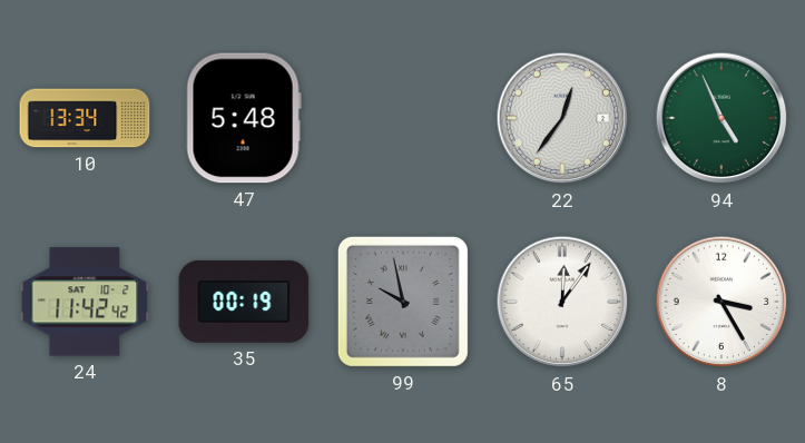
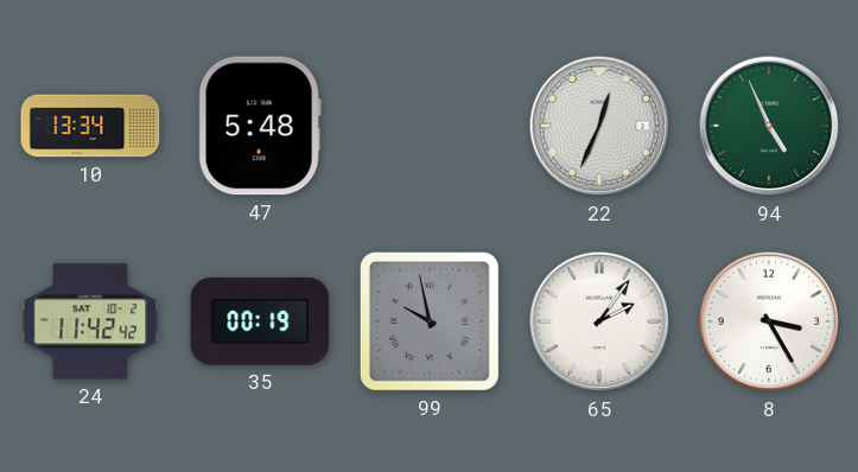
22: 12:36 -> 12:34 (599, 126)
65: 12:06 -> 2:06 (599, 321)
